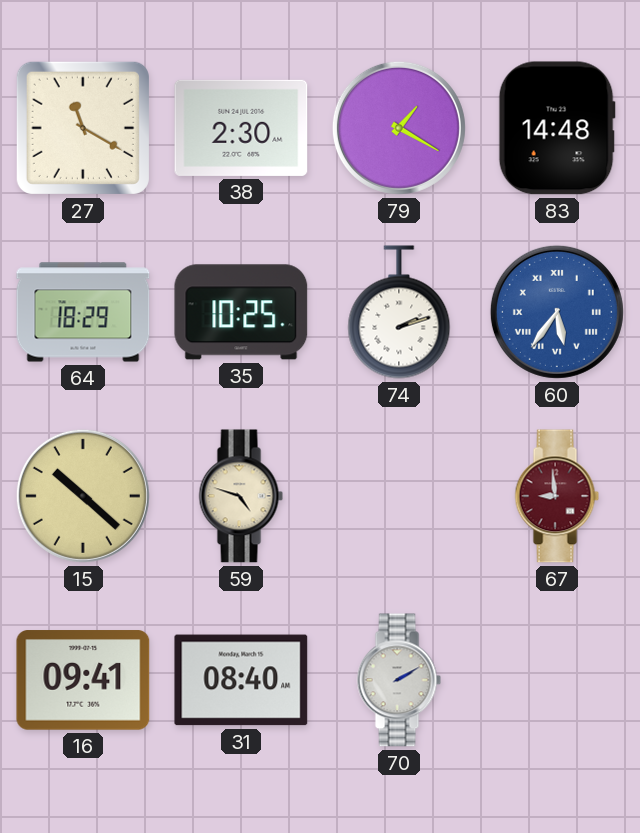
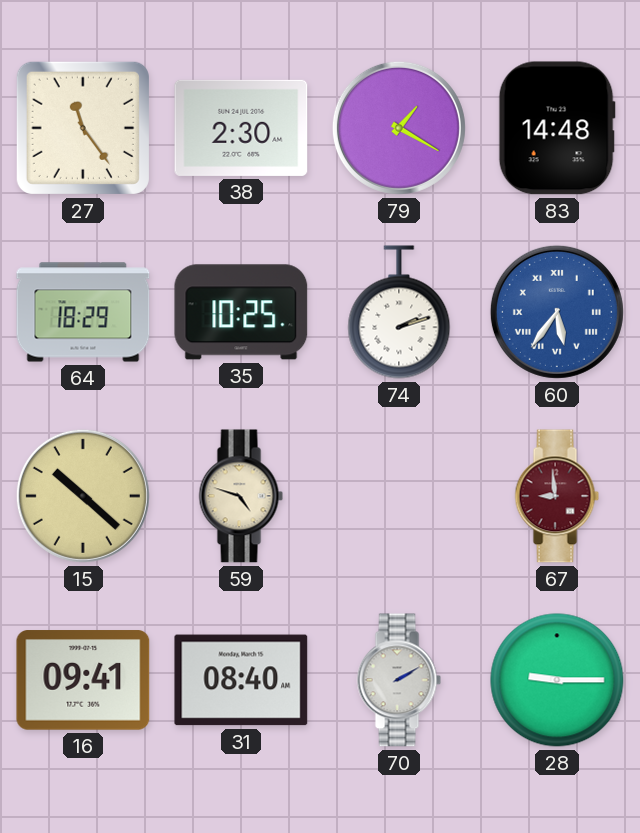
27: 11:20 -> 11:24 (83, 128)
28: none -> 9:15 (557, 680)
